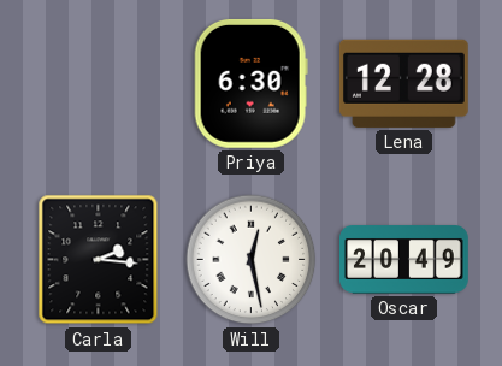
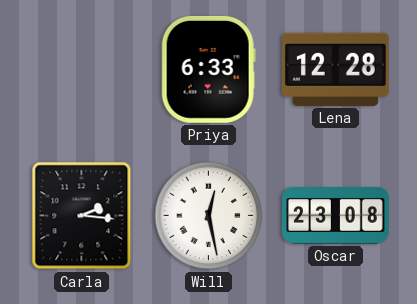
Priya: 6:30 -> 6:33 (208, 69)
Oscar: 20:49 -> 23:08 (336, 216)
